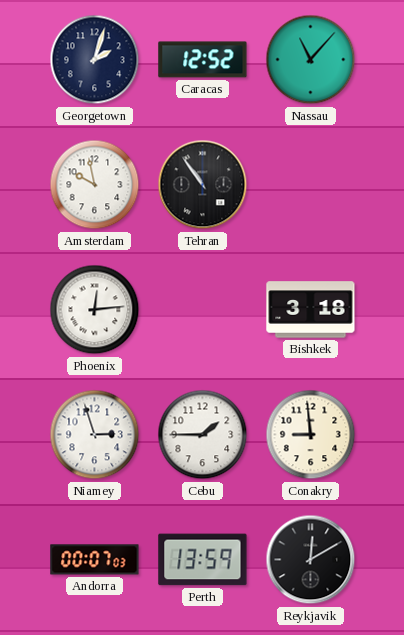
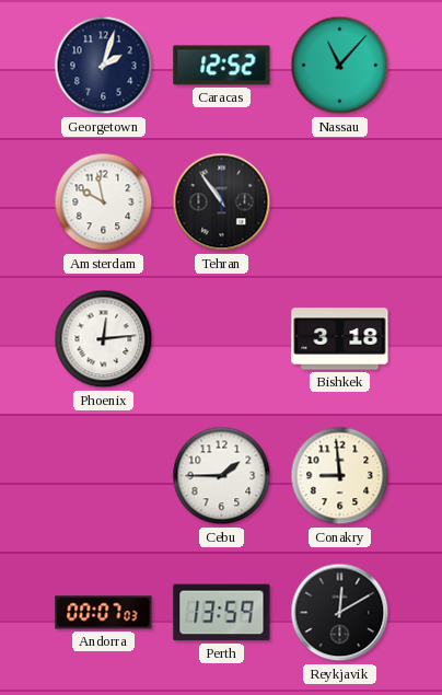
Niamey: 2:57 -> none (95, 435)
